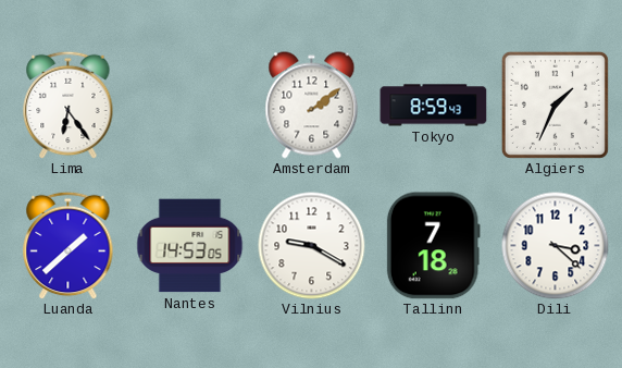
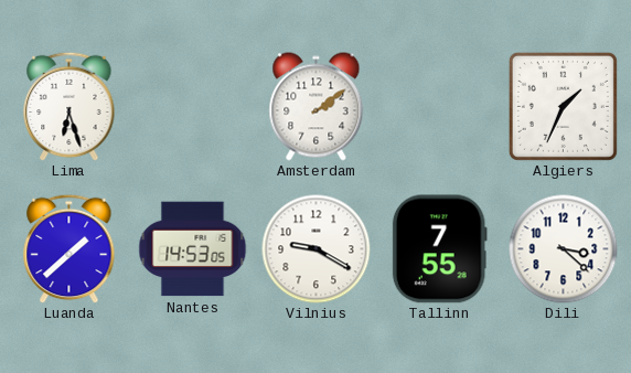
Lima: 6:24 -> 6:27 (69, 106)
Tokyo: 8:59 -> none (434, 106)
Tallinn: 7:18 -> 7:55 (439, 249)
